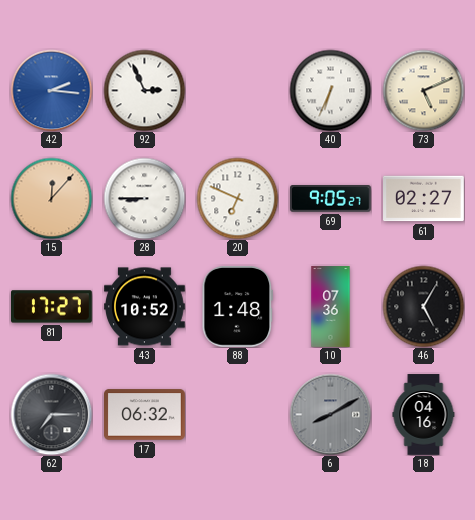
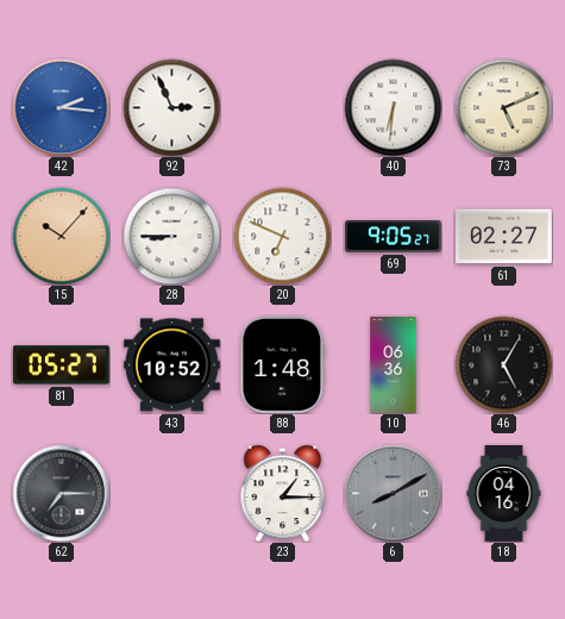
40: 6:34 -> 6:31 (393, 107)
15: 12:07 -> 10:07 (61, 236)
81: 17:27 -> 05:27 (62, 365)
10: 07:36 -> 06:36 (394, 365)
17: 06:32 -> none (145, 415)
23: none -> 1:15 (283, 493)
